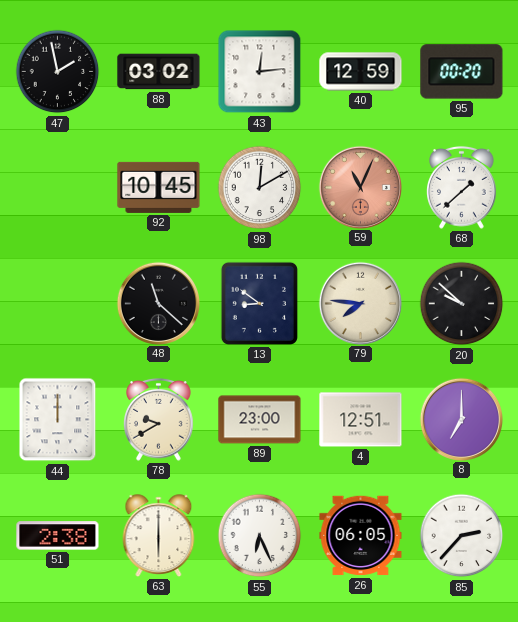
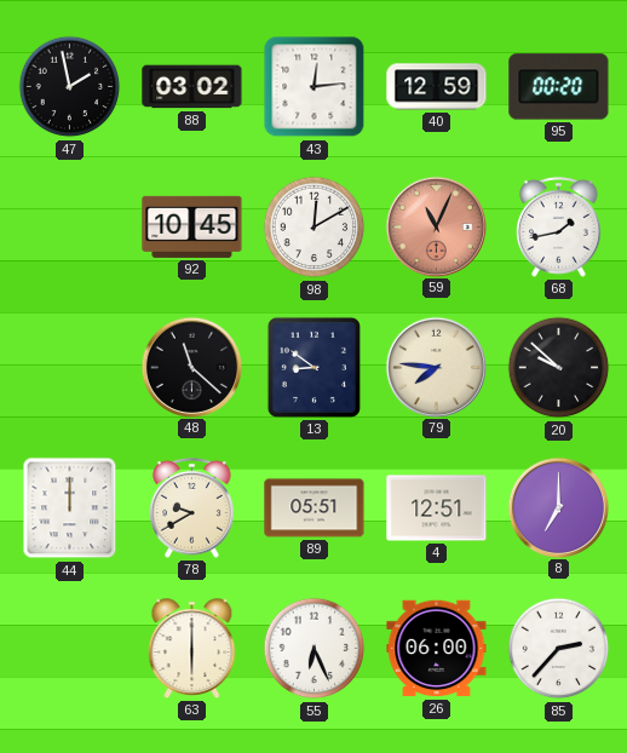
68: 1:38 -> 1:43 (559, 226)
89: 23:00 -> 05:51 (315, 508)
51: 2:38 -> none (58, 536)
26: 06:05 -> 06:00 (437, 649)
